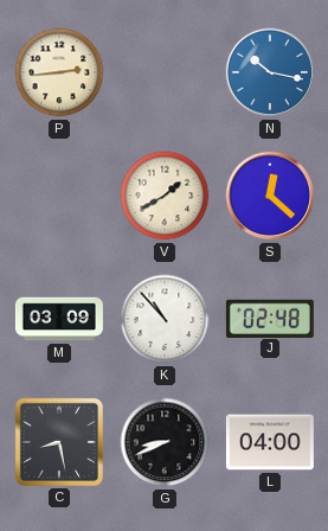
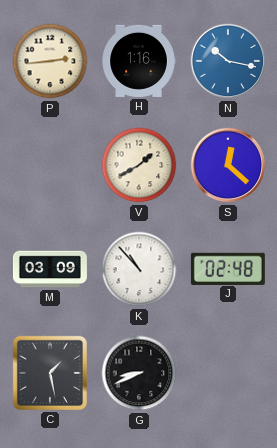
H: none -> 1:16 (139, 61)
C: 8:28 -> 1:28 (50, 373)
L: 04:00 -> none (270, 442)
